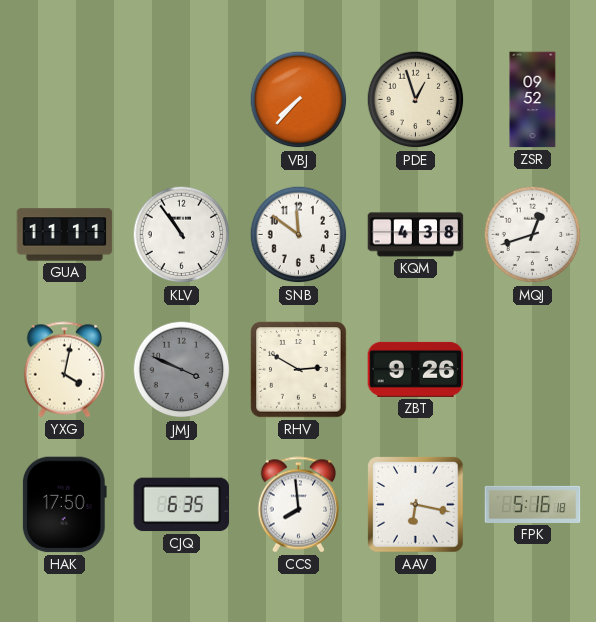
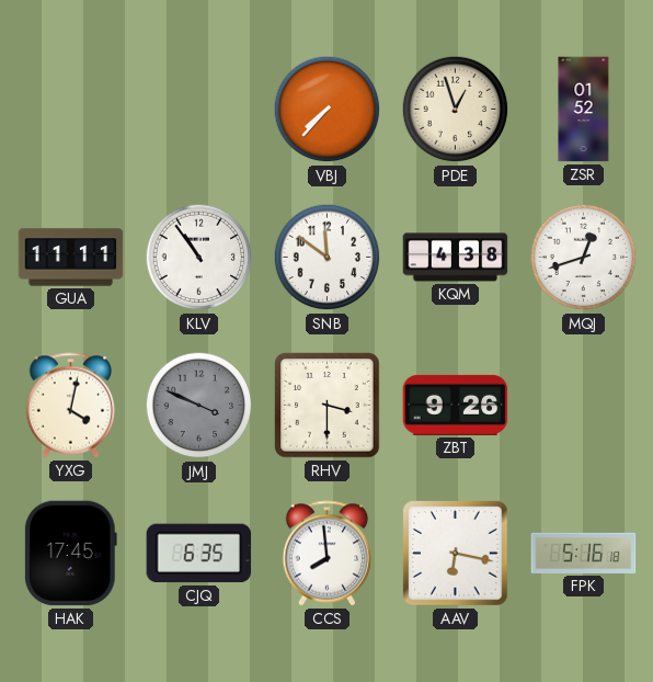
ZSR: 09:52 -> 01:52 (584, 110)
RHV: 2:50 -> 3:30 (328, 406)
HAK: 17:50 -> 17:45 (70, 554)
